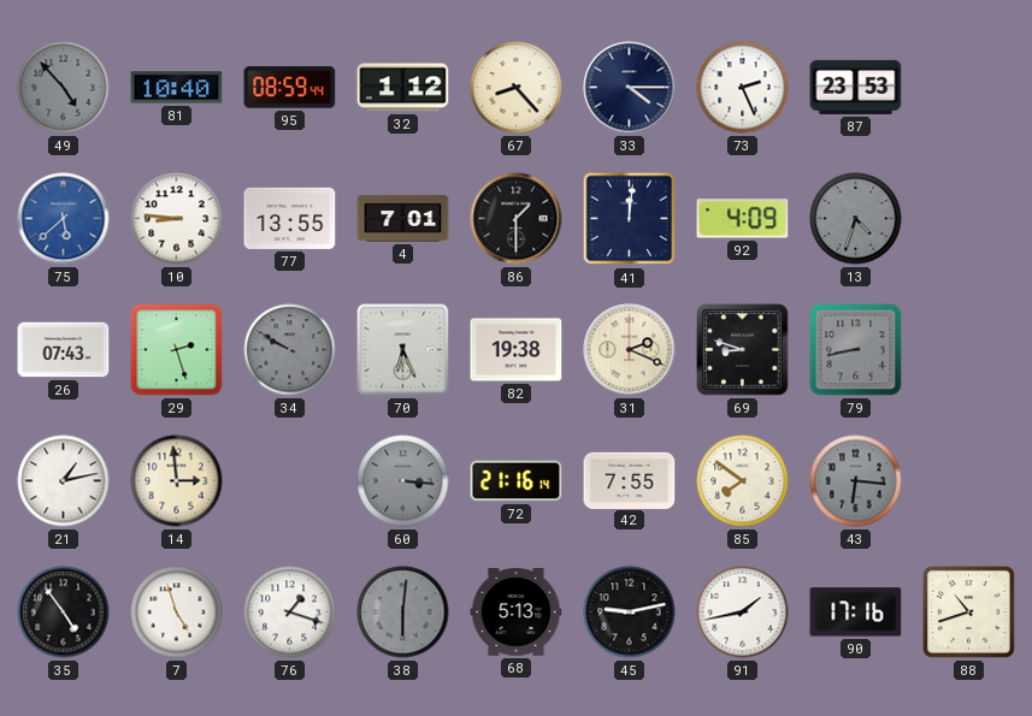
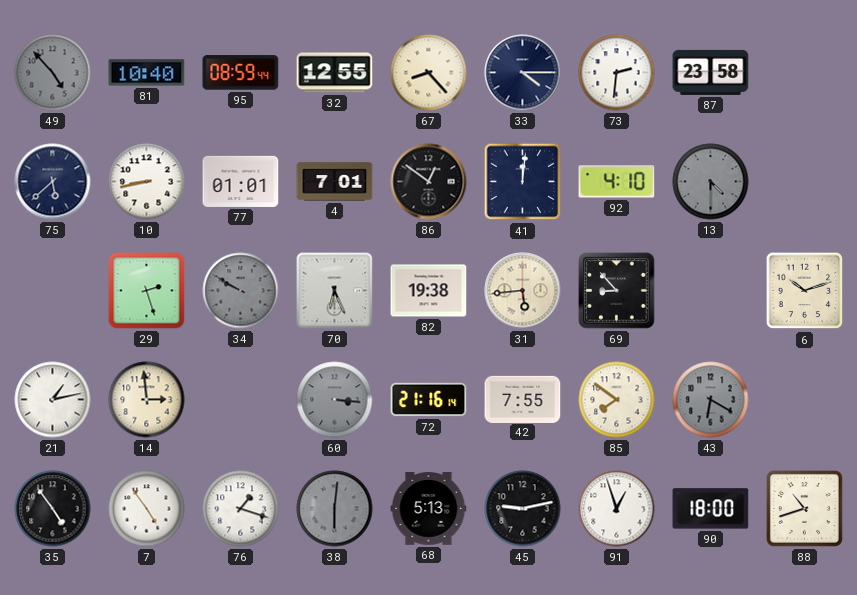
32: 1:12 -> 12:55 (335, 73)
73: 2:26 -> 2:31 (617, 73)
87: 23:53 -> 23:58 (711, 72)
75 dial: blue -> navy (53, 182)
10: 8:46 -> 8:43 (147, 182)
77: 13:55 -> 01:01 (241, 181)
86: 1:30 -> 12:51 (429, 182)
92: 4:09 -> 4:10 (617, 182)
13: 4:33 -> 4:30 (711, 182)
26: 07:43 -> none (64, 350)
31: 2:19 -> 5:44 (523, 291)
69: 8:48 -> 8:53 (617, 291)
79: 8:43 -> none (856, 350)
6: none -> 10:12 (805, 291)
43: 6:16 -> 6:20 (711, 400)
7: 4:57 -> 4:54 (147, 509)
91: 1:43 -> 12:57 (617, 509)
90: 17:16 -> 18:00 (711, 509)
